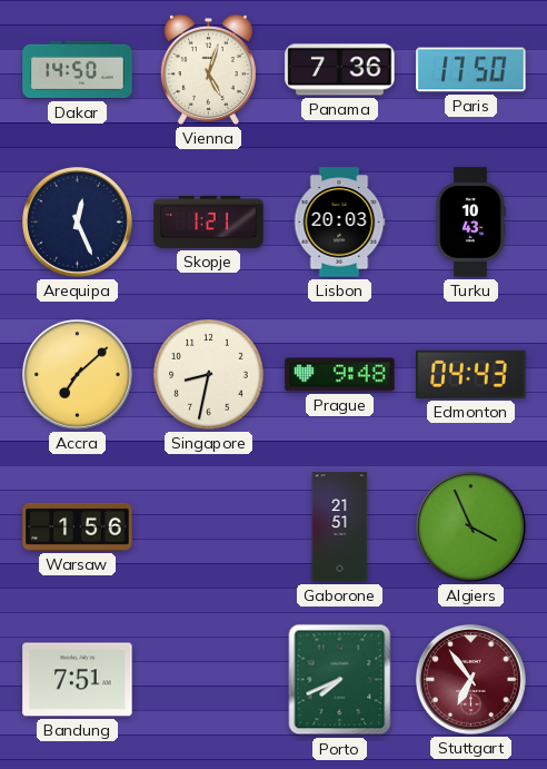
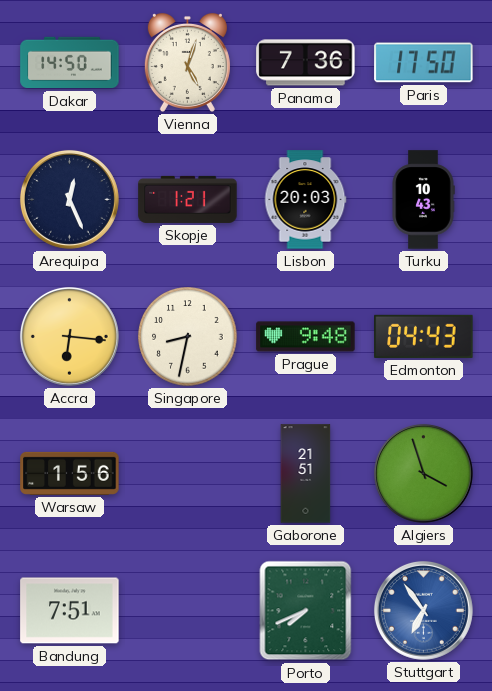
Accra: 7:08 -> 6:16 (69, 336)
Algiers: 3:56 -> 3:57 (423, 473)
Stuttgart dial: burgundy -> blue (423, 610)
